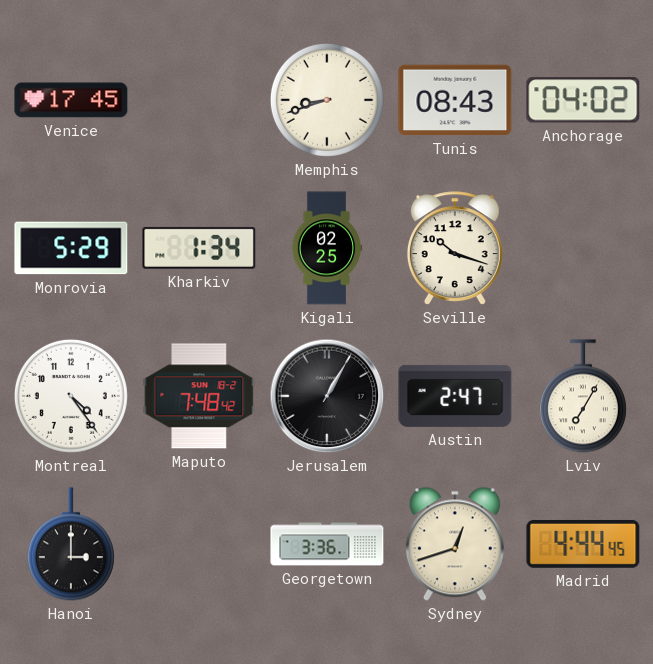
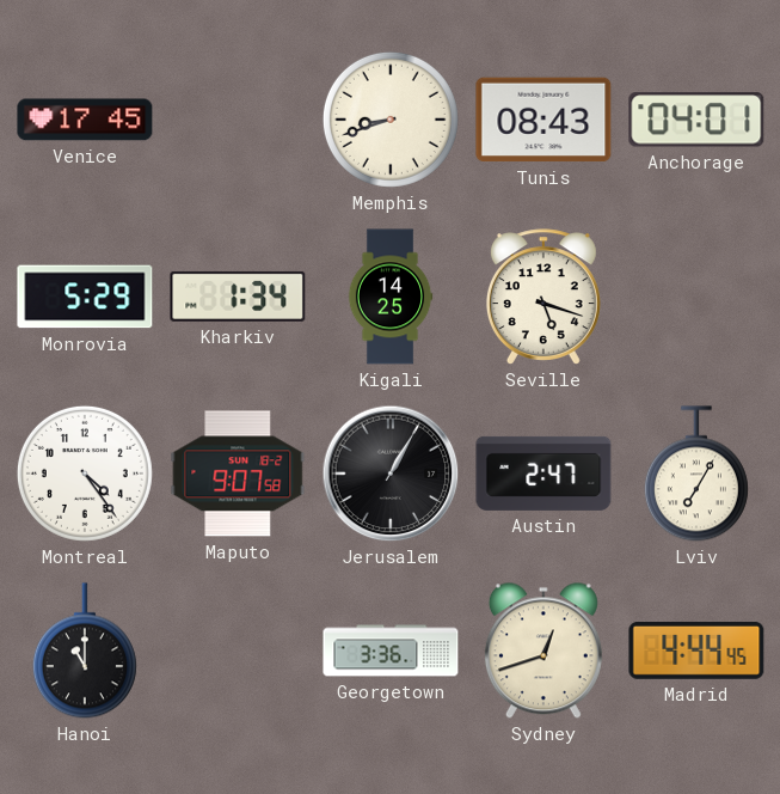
Anchorage: 04:02 -> 04:01 (696, 120)
Kigali: 02:25 -> 14:25 (391, 297)
Seville: 10:18 -> 5:18 (543, 297)
Maputo: 7:48 -> 9:07 (238, 474)
Hanoi: 3:00 -> 11:00 (85, 651)
